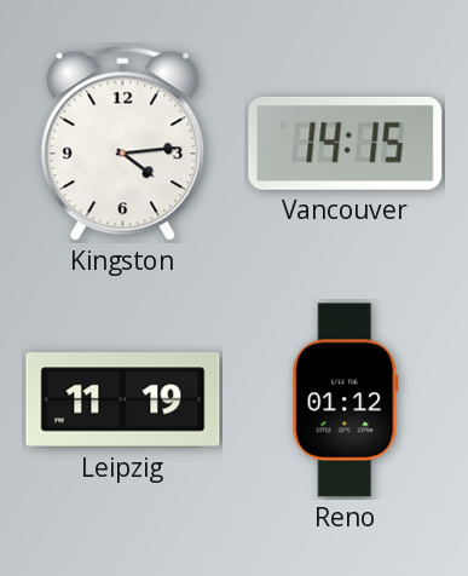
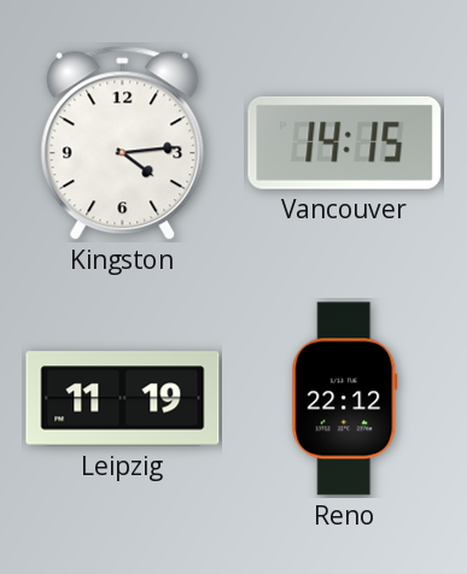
Reno: 01:12 -> 22:12 (345, 399)
